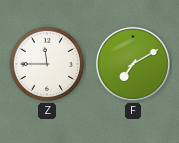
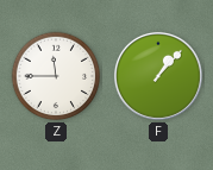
F: 7:10 -> 1:07 (158, 76)
